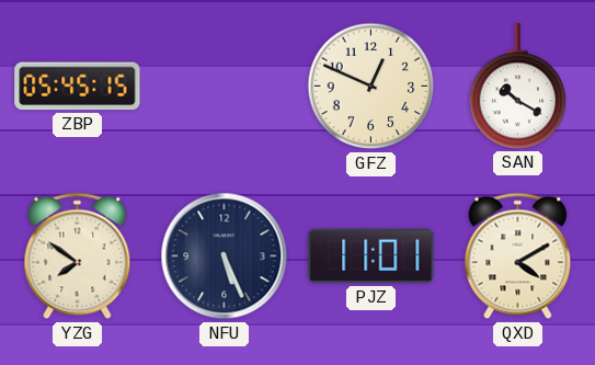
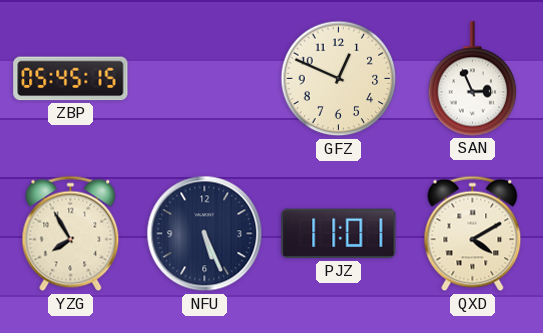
SAN: 10:20 -> 2:56 (473, 79)
YZG: 7:51 -> 7:55 (71, 234)
